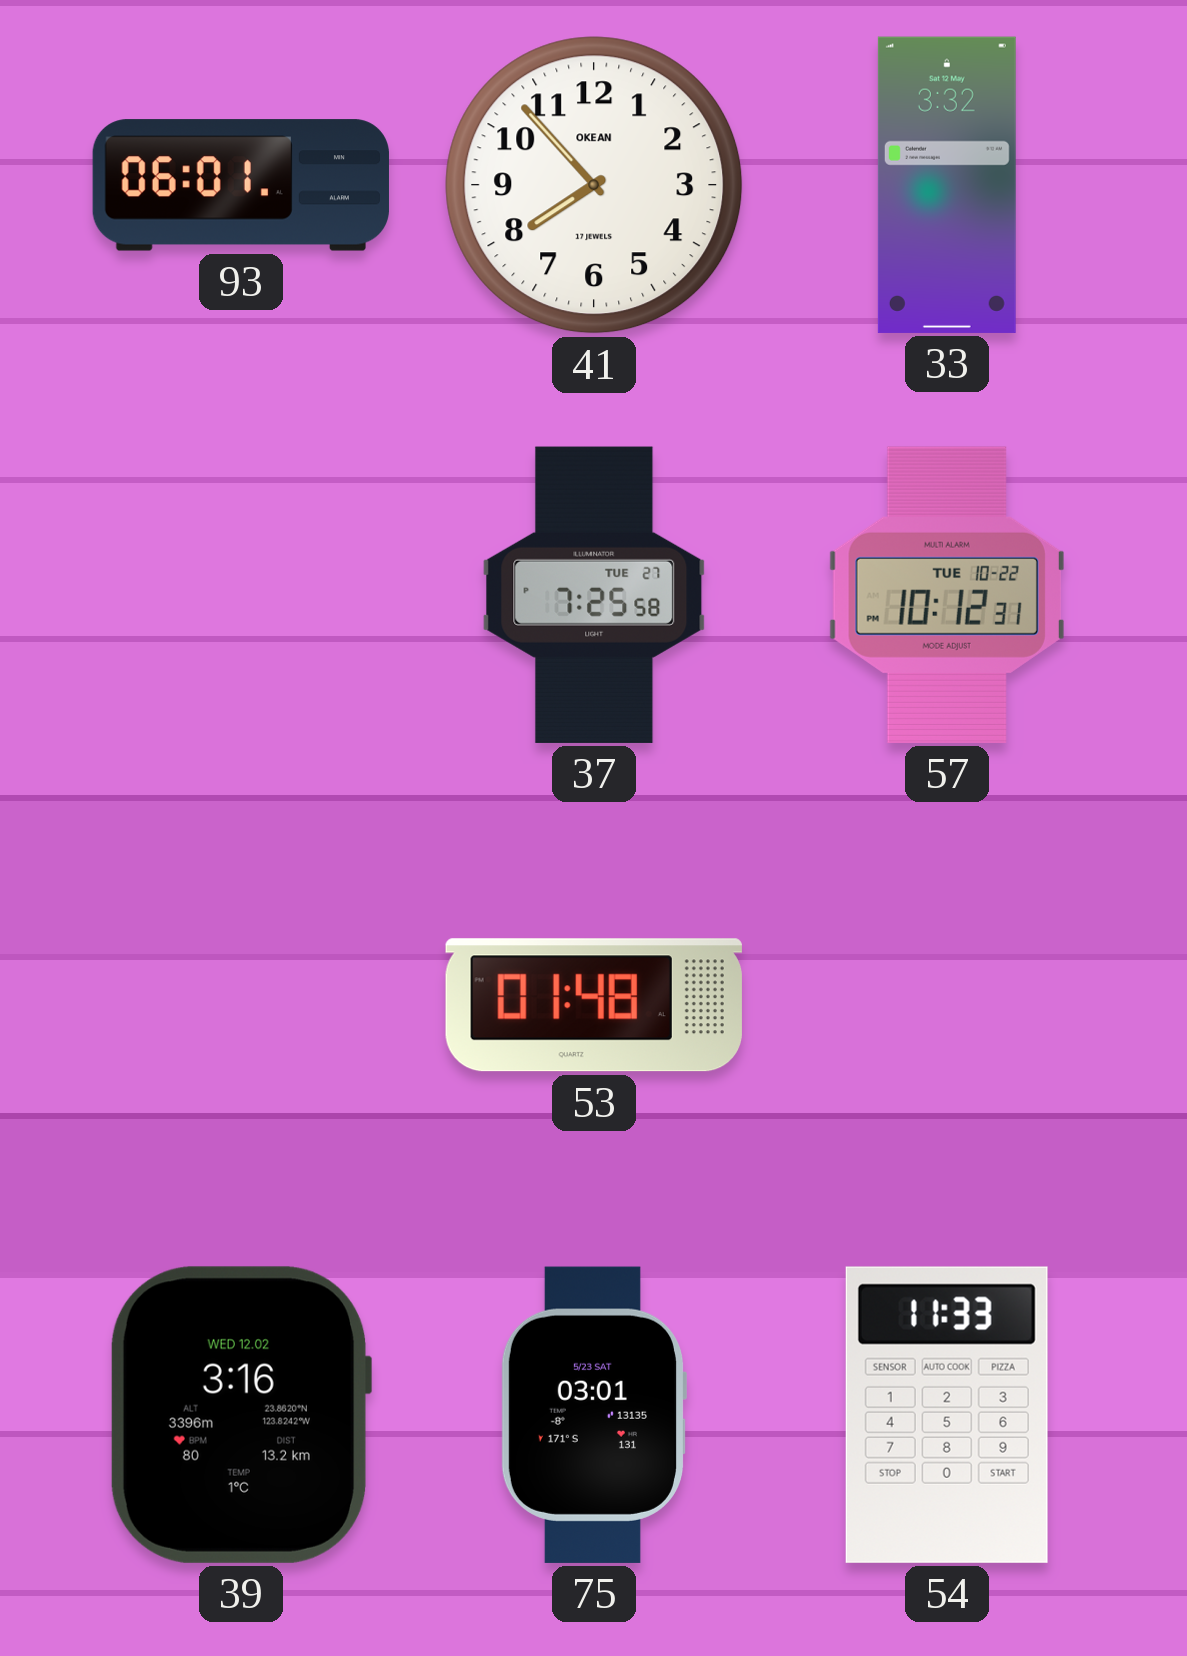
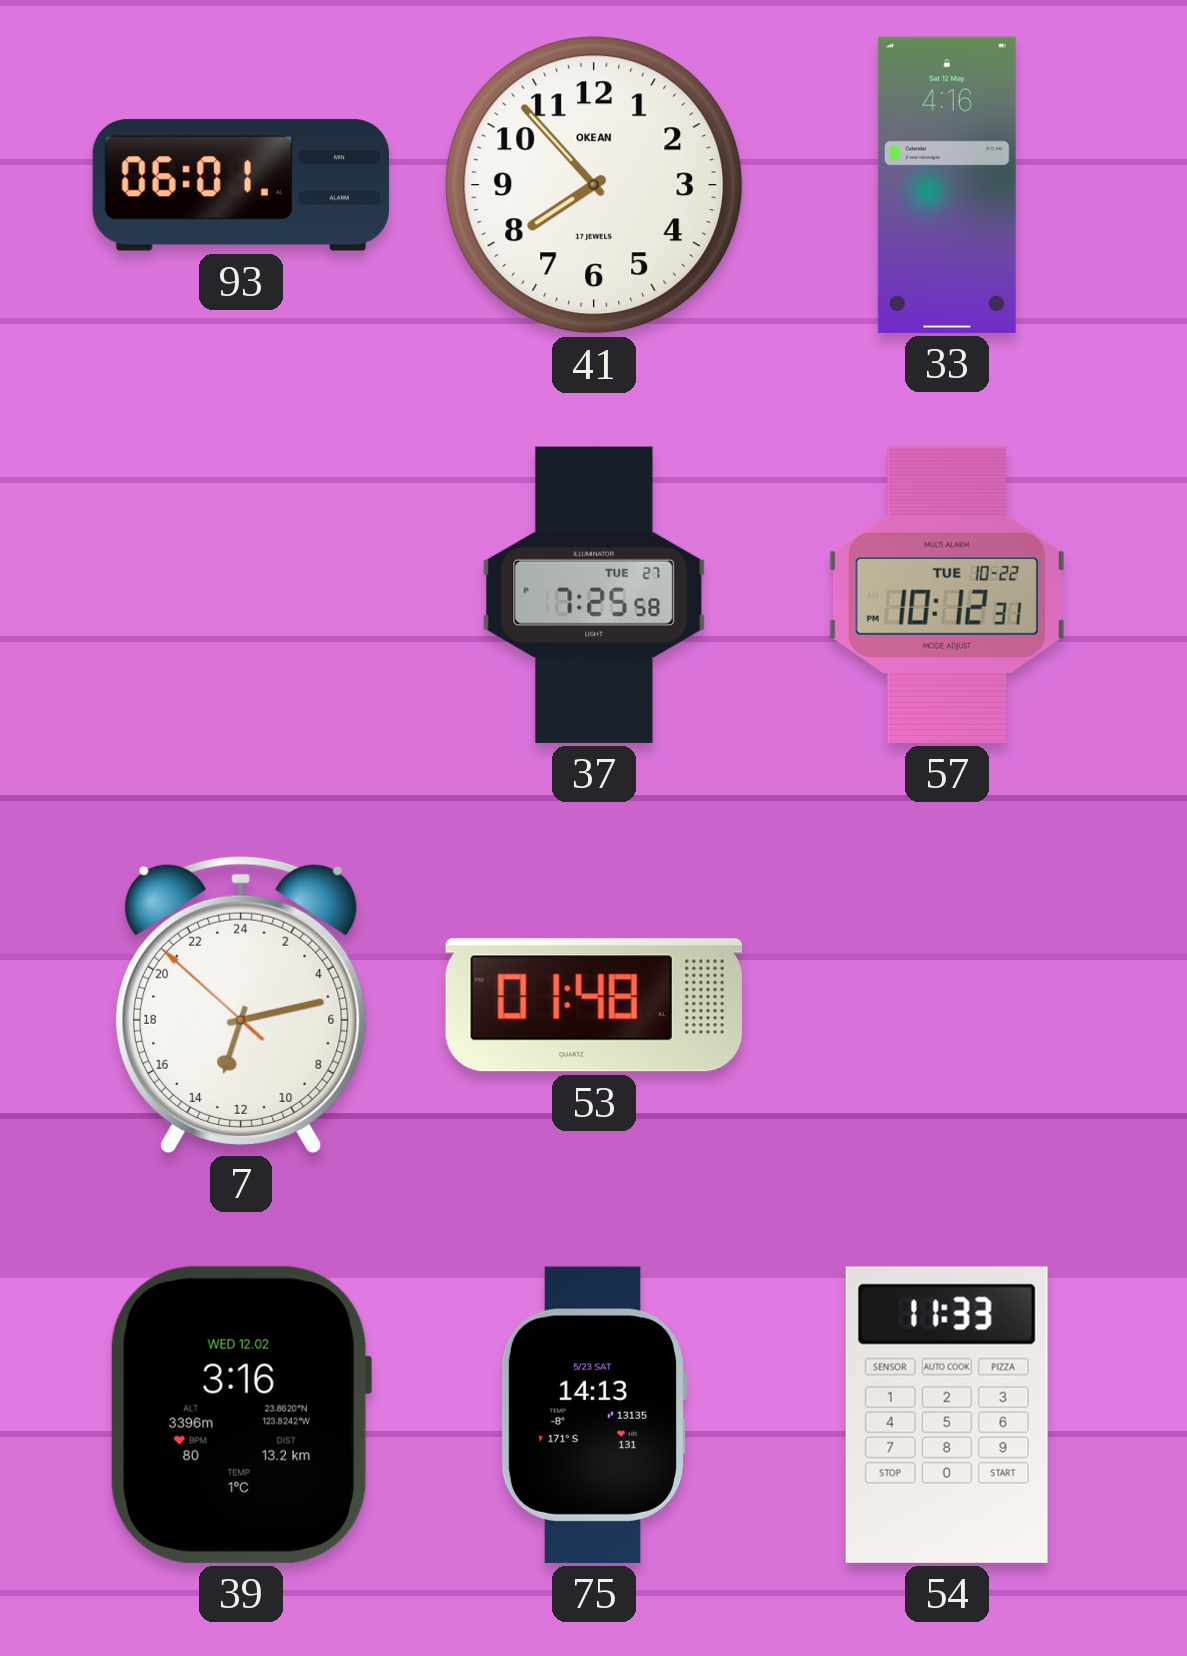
33: 3:32 -> 4:16 (947, 185)
7: none -> 13:12 (241, 1004)
75: 03:01 -> 14:13 (593, 1415)
